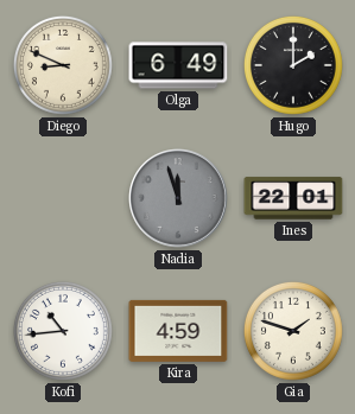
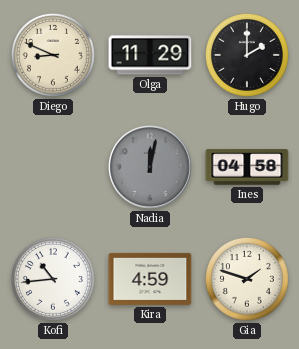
Olga: 6:49 -> 11:29 (150, 55)
Nadia: 11:57 -> 12:02 (150, 167)
Ines: 22:01 -> 04:58 (247, 167)
